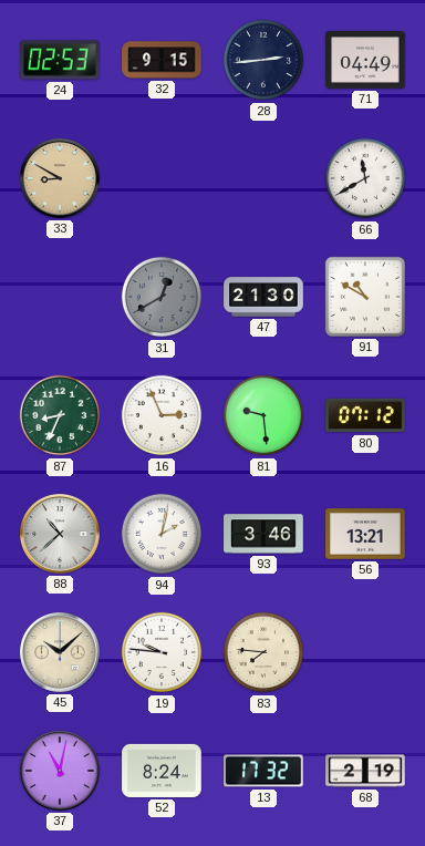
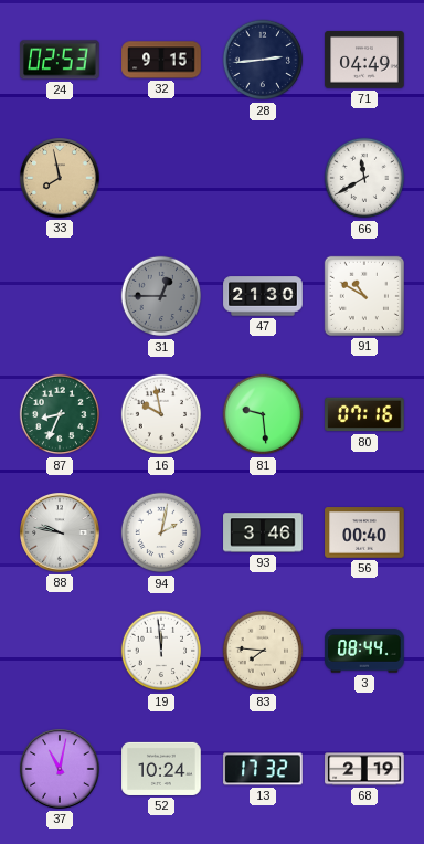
33: 8:50 -> 7:58 (61, 179)
31: 12:40 -> 12:45 (161, 296)
16: 2:56 -> 9:58 (161, 414)
80: 07:12 -> 07:16 (364, 414)
88: 10:38 -> 9:47 (61, 534)
56: 13:21 -> 00:40 (364, 532)
45: 10:08 -> none (61, 653)
19: 9:46 -> 11:59 (161, 651)
3: none -> 08:44 (364, 651)
52: 8:24 -> 10:24 (161, 769)
